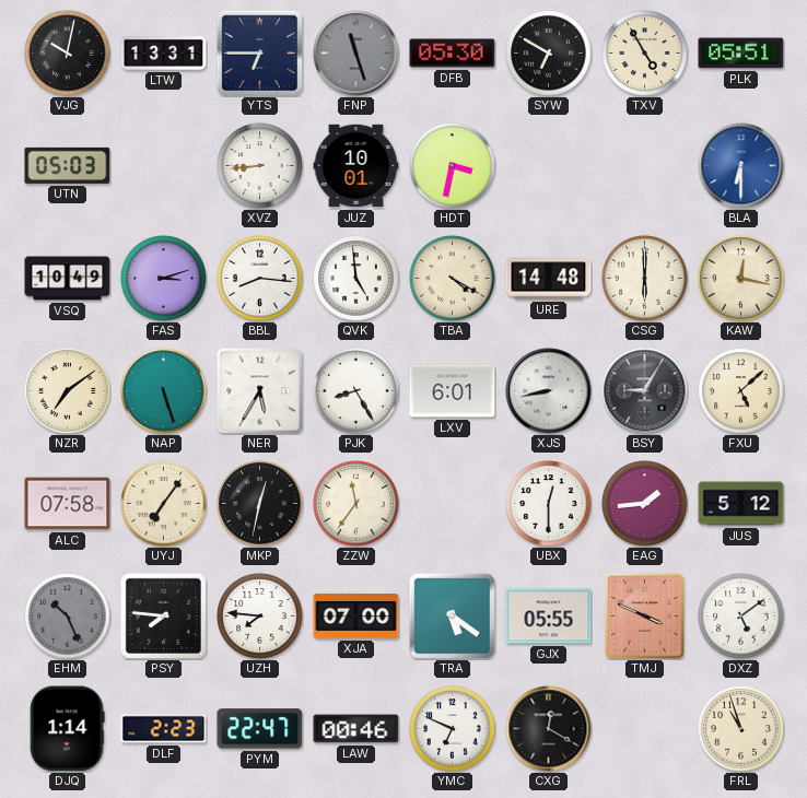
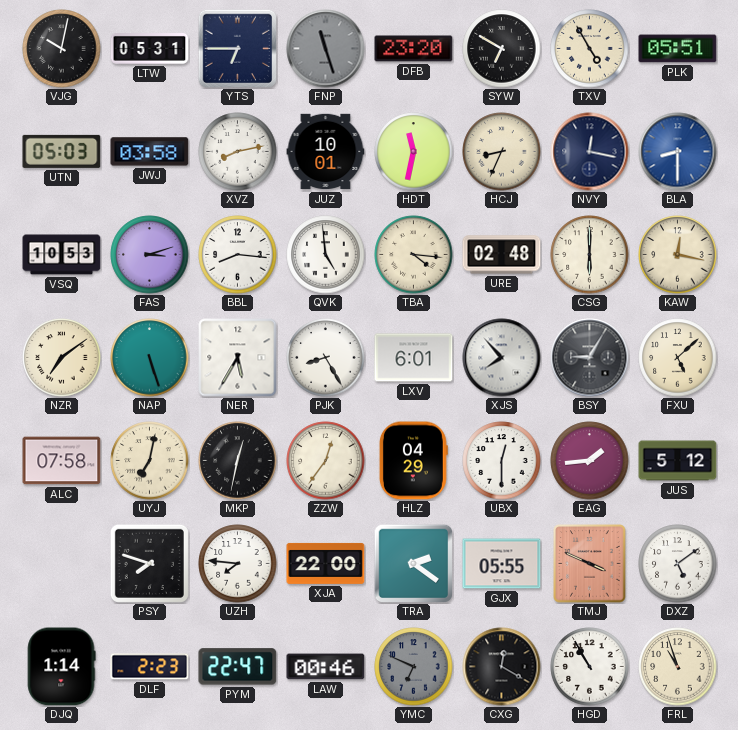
LTW: 13:31 -> 05:31 (150, 49)
DFB: 05:30 -> 23:20 (414, 49)
JWJ: none -> 03:58 (150, 152)
XVZ: 8:44 -> 8:13 (238, 152)
HDT: 3:32 -> 11:32 (414, 152)
HCJ: none -> 8:34 (502, 152)
NVY: none -> 12:17 (590, 152)
BLA: 6:30 -> 8:30 (678, 152)
VSQ: 10:49 -> 10:53 (62, 255)
TBA: 4:20 -> 4:16 (414, 255)
URE: 14:48 -> 02:48 (502, 255)
XJS: 8:43 -> 7:53 (502, 358)
UYJ: 7:06 -> 7:02 (150, 461)
ZZW: 11:36 -> 12:36 (326, 461)
HLZ: none -> 04:29 (413, 461)
EHM: 10:26 -> none (68, 617)
PSY: 7:46 -> 7:48 (149, 563)
XJA: 07:00 -> 22:00 (326, 563)
TRA: 5:21 -> 2:21 (413, 563)
YMC dial: white -> grey (414, 667)
HGD: none -> 10:55 (590, 667)
